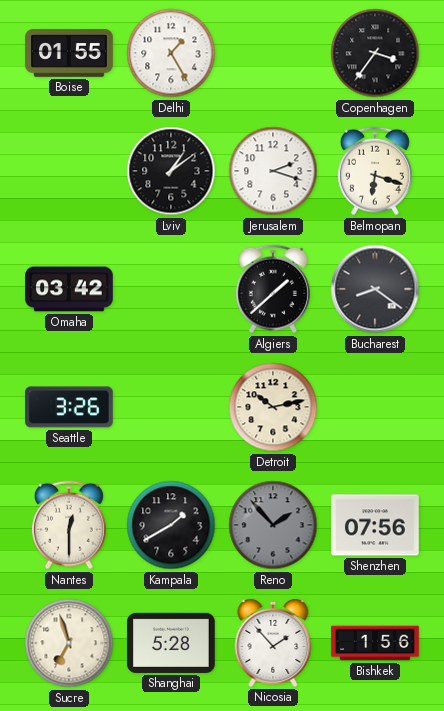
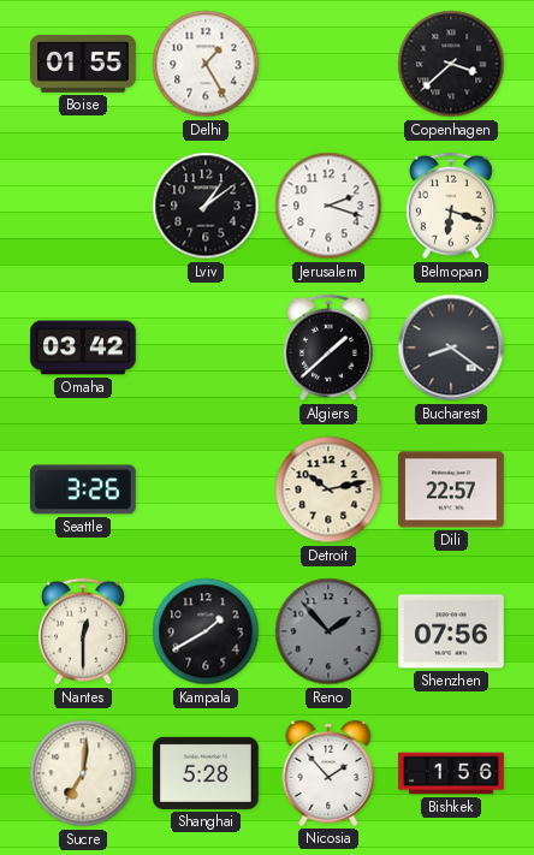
Copenhagen: 3:36 -> 3:38 (451, 64)
Dili: none -> 22:57 (452, 489)
Sucre: 6:57 -> 7:01 (83, 773)
